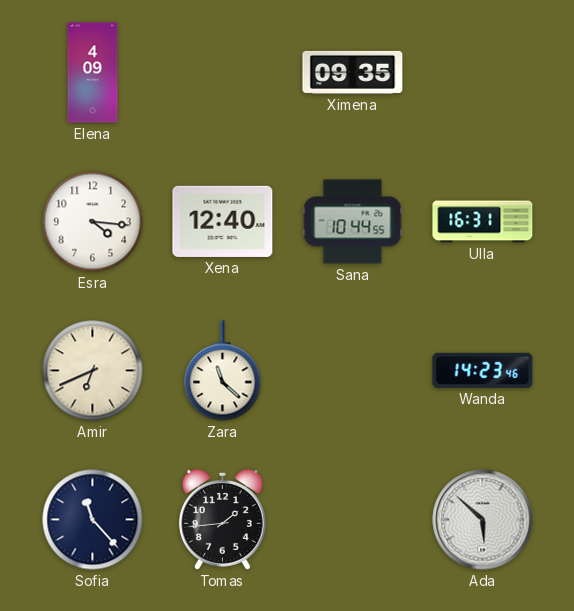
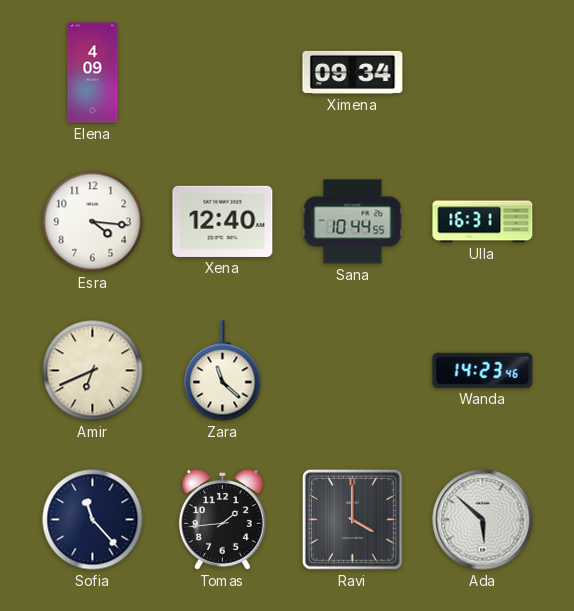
Ximena: 09:35 -> 09:34 (353, 72)
Ravi: none -> 4:00 (352, 519)
